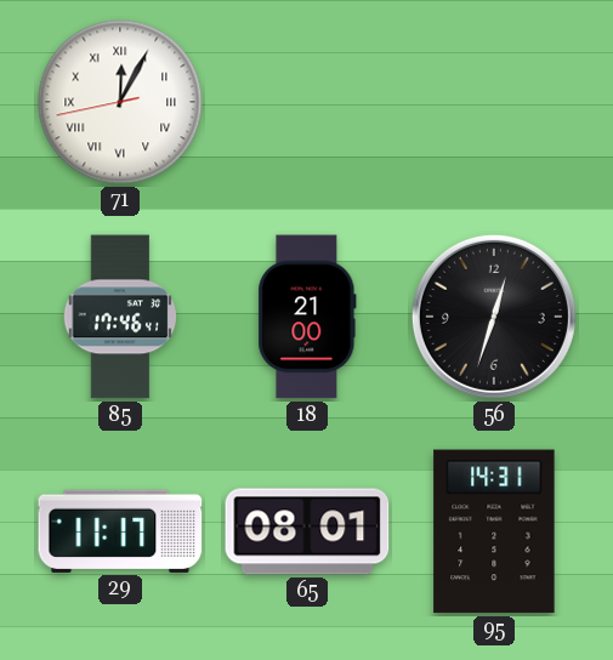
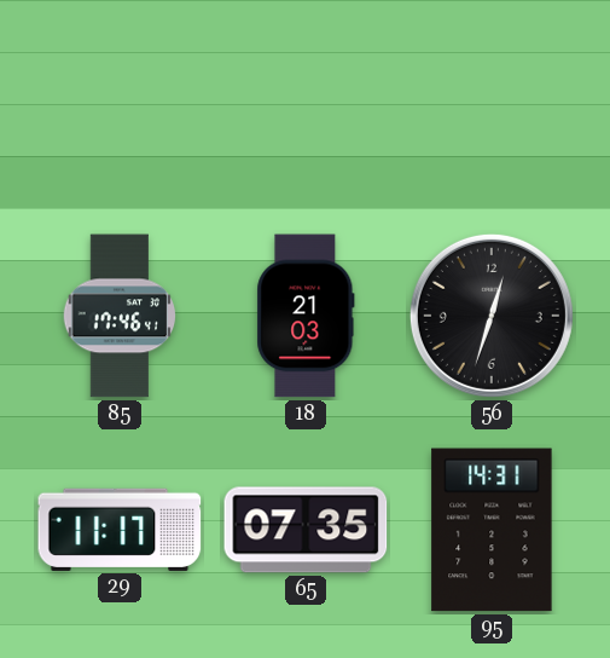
71: 12:04 -> none (120, 102)
18: 21:00 -> 21:03 (306, 316)
65: 08:01 -> 07:35 (306, 530)
